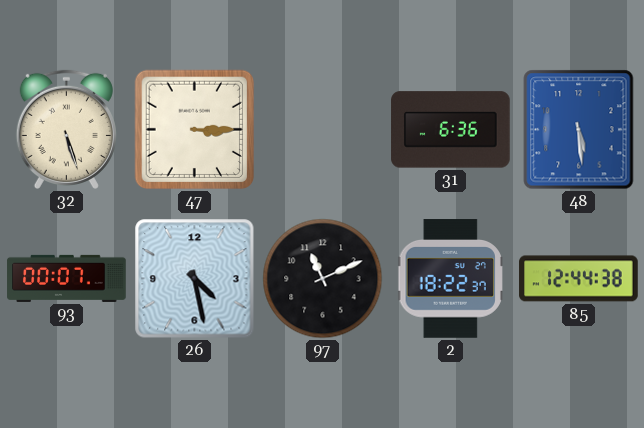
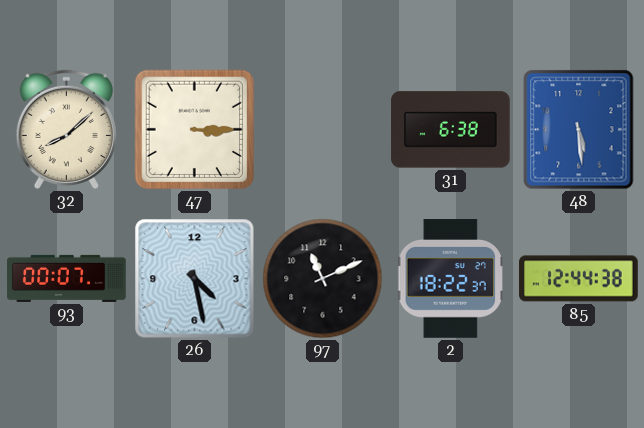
32: 5:27 -> 8:08 (66, 129)
31: 6:36 -> 6:38 (451, 130)
